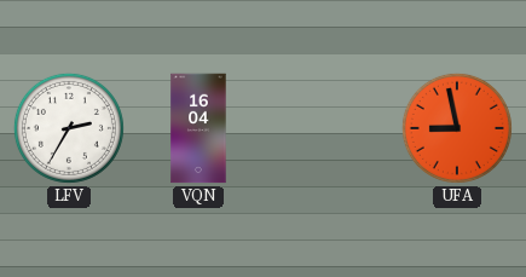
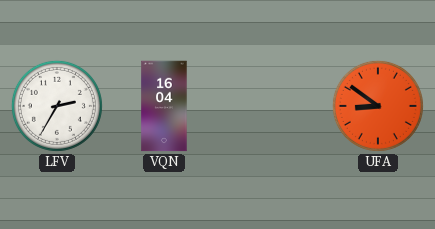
UFA: 8:58 -> 8:51 (378, 106)
